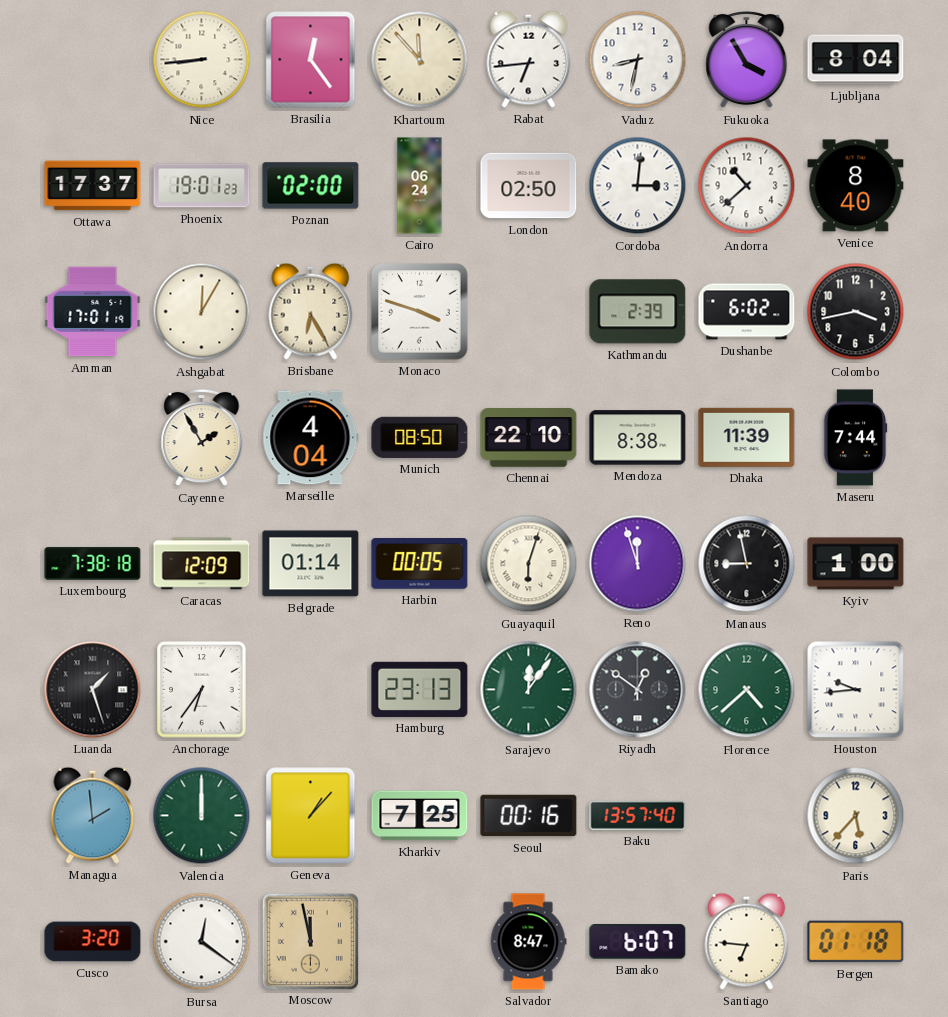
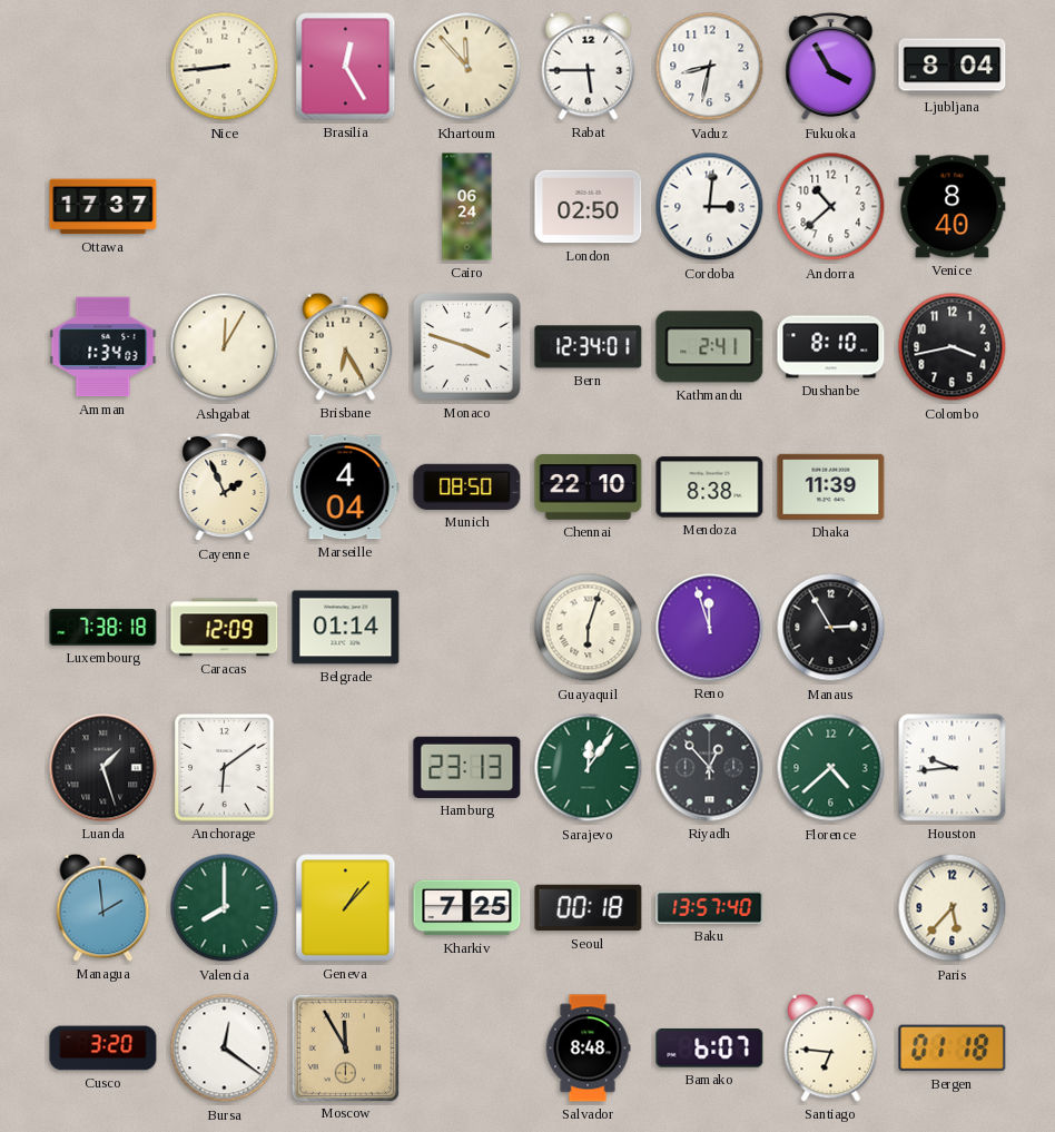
Brasilia: 12:24 -> 12:25 (346, 67)
Rabat: 6:44 -> 5:45 (589, 66)
Phoenix: 19:01 -> none (202, 186)
Poznan: 02:00 -> none (311, 186)
Amman: 17:01 -> 1:34 (103, 347)
Bern: none -> 12:34 (589, 347)
Kathmandu: 2:39 -> 2:41 (710, 347)
Dushanbe: 6:02 -> 8:10 (831, 347)
Cayenne: 1:55 -> 1:56 (225, 488)
Maseru: 7:44 -> none (855, 438)
Harbin: 00:05 -> none (420, 564)
Manaus: 8:58 -> 2:55 (831, 628)
Kyiv: 1:00 -> none (856, 564)
Anchorage: 6:36 -> 6:09 (225, 768)
Riyadh: 12:51 -> 12:53 (710, 768)
Valencia: 12:00 -> 8:00 (225, 908)
Seoul: 00:16 -> 00:18 (589, 908)
Moscow: 11:58 -> 11:55 (345, 1047)
Salvador: 8:47 -> 8:48 (588, 1049)
